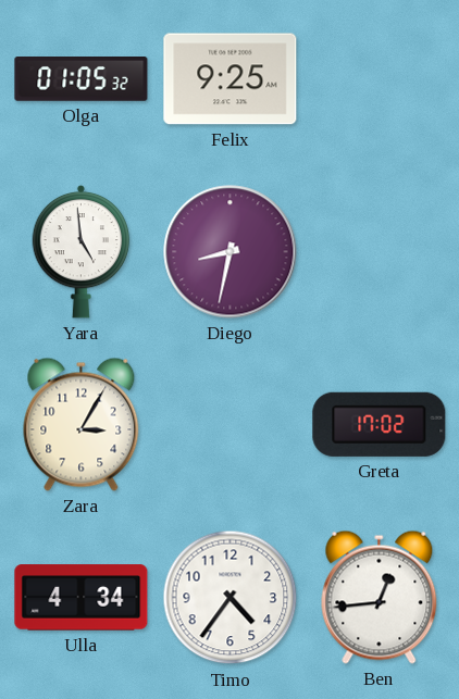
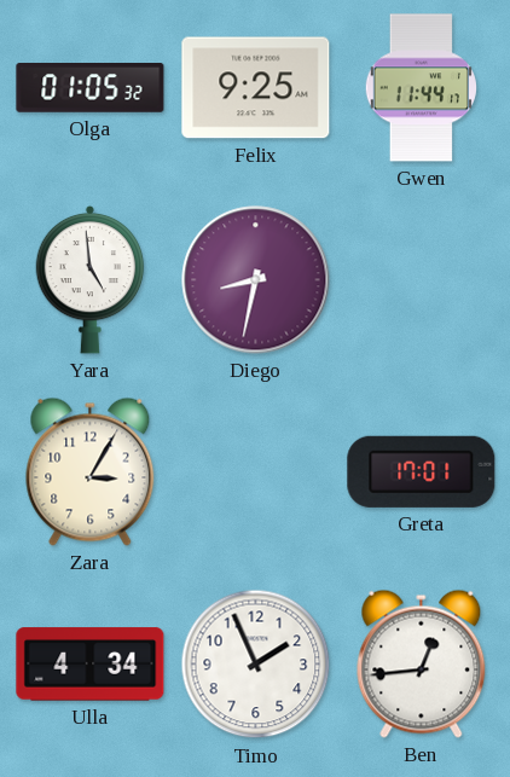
Gwen: none -> 11:44 (421, 88)
Greta: 17:02 -> 17:01 (422, 471)
Timo: 4:36 -> 1:56 (256, 665)
